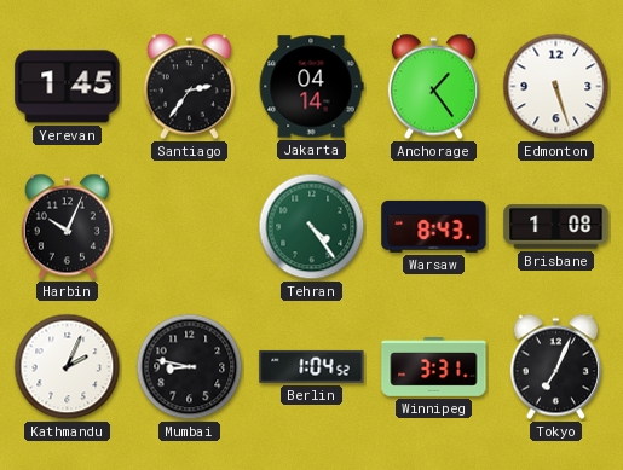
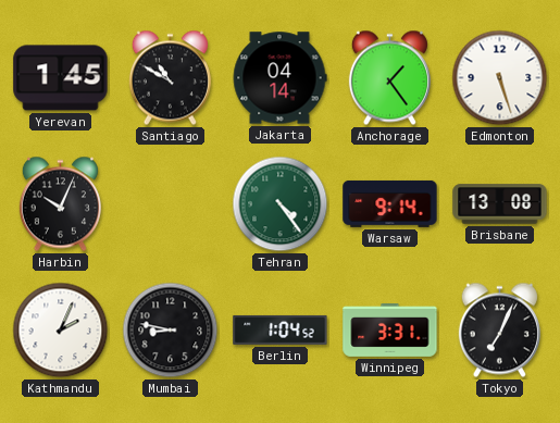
Santiago: 2:36 -> 10:50 (170, 78)
Warsaw: 8:43 -> 9:14 (390, 203)
Brisbane: 1:08 -> 13:08 (500, 204)
